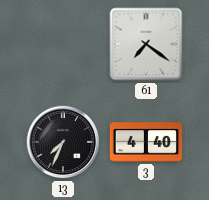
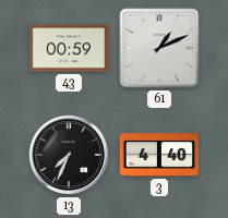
43: none -> 00:59 (68, 48)
61: 7:21 -> 1:11 (159, 48)
